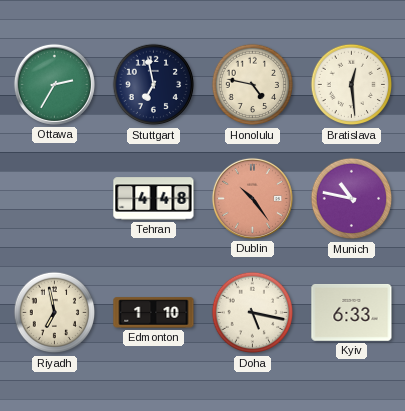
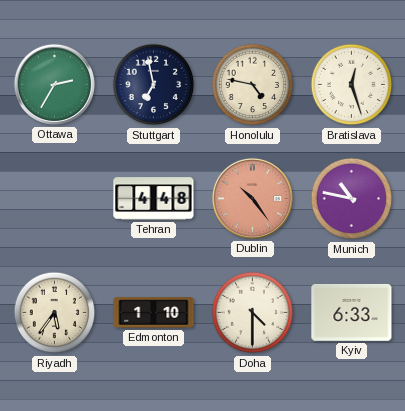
Bratislava: 12:29 -> 12:27 (352, 85)
Riyadh: 6:58 -> 5:36 (55, 313)
Doha: 5:17 -> 4:30 (253, 313)
